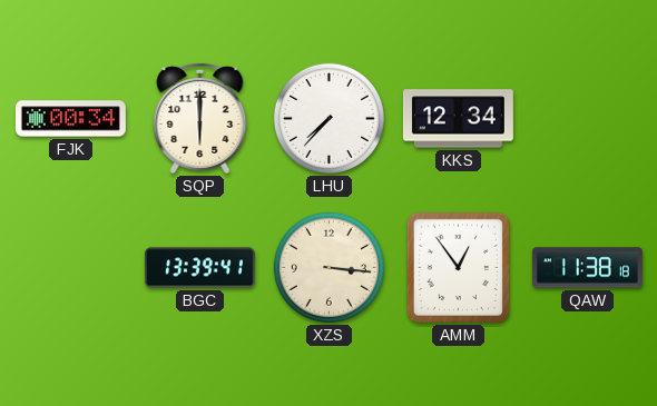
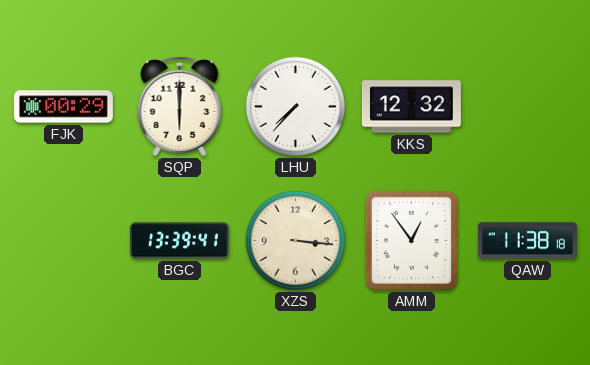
FJK: 00:34 -> 00:29 (63, 107)
KKS: 12:34 -> 12:32 (411, 107)
